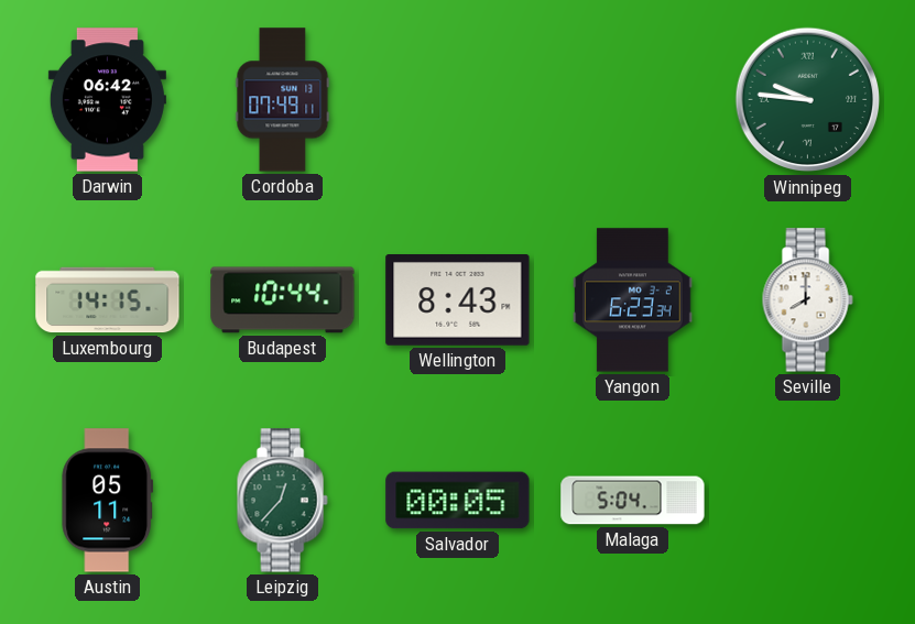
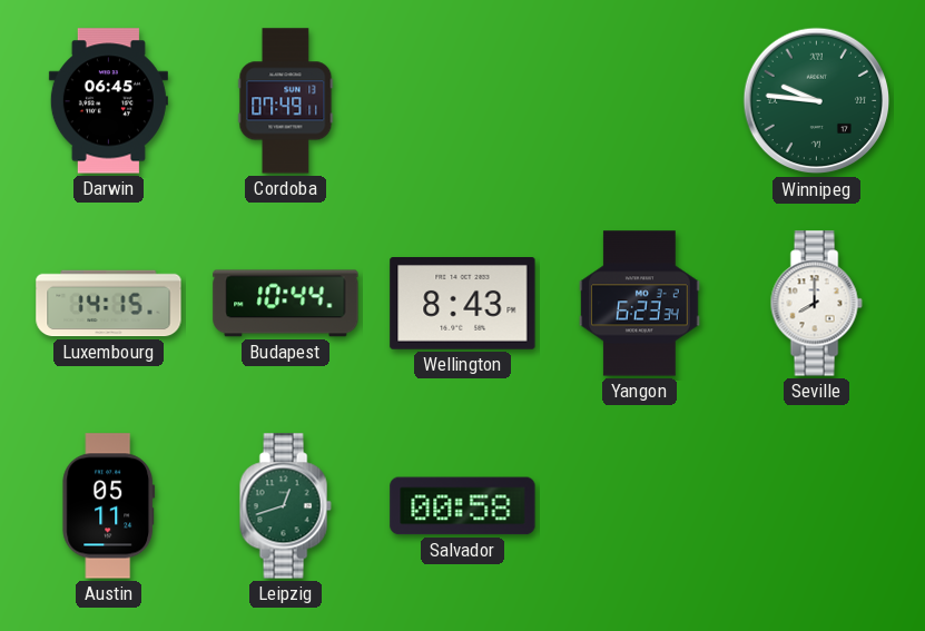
Darwin: 06:42 -> 06:45 (108, 101)
Leipzig: 12:37 -> 12:42 (285, 506)
Salvador: 00:05 -> 00:58 (463, 506)
Malaga: 5:04 -> none (633, 501)
